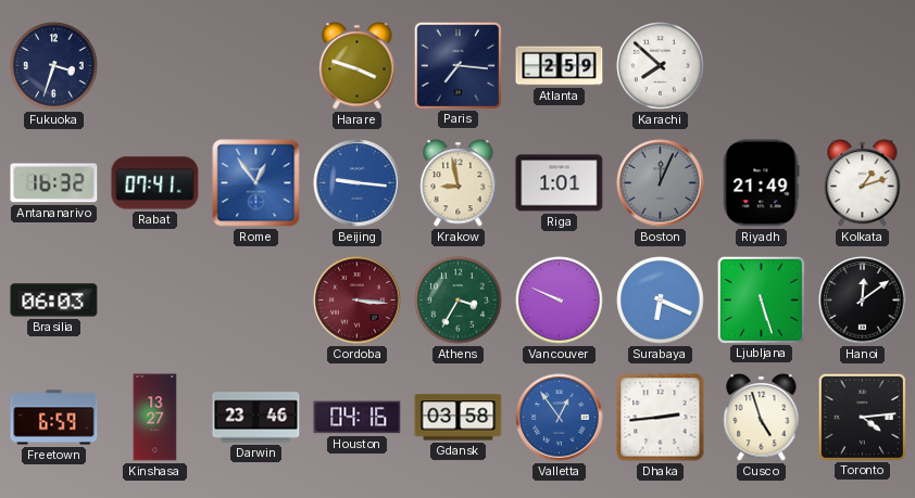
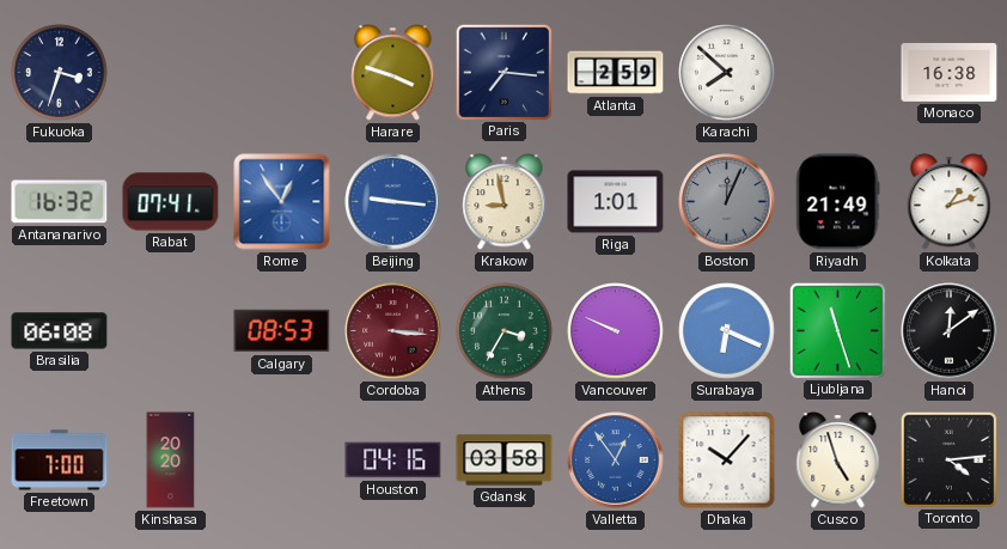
Monaco: none -> 16:38 (950, 72)
Brasilia: 06:03 -> 06:08 (60, 331)
Calgary: none -> 08:53 (282, 331)
Ljubljana: 5:27 -> 11:27 (837, 330)
Freetown: 6:59 -> 7:00 (60, 460)
Kinshasa: 13:27 -> 20:20 (171, 460)
Darwin: 23:46 -> none (256, 418)
Dhaka: 2:44 -> 10:07 (727, 460)
